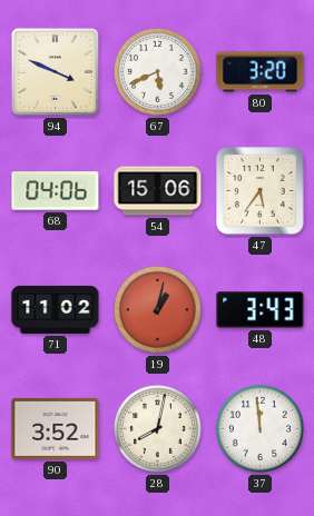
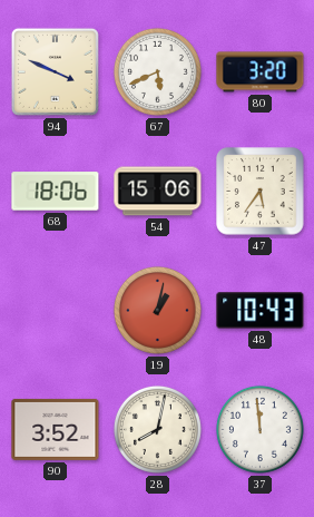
68: 04:06 -> 18:06 (56, 192)
71: 11:02 -> none (56, 309)
48: 3:43 -> 10:43 (261, 311)
